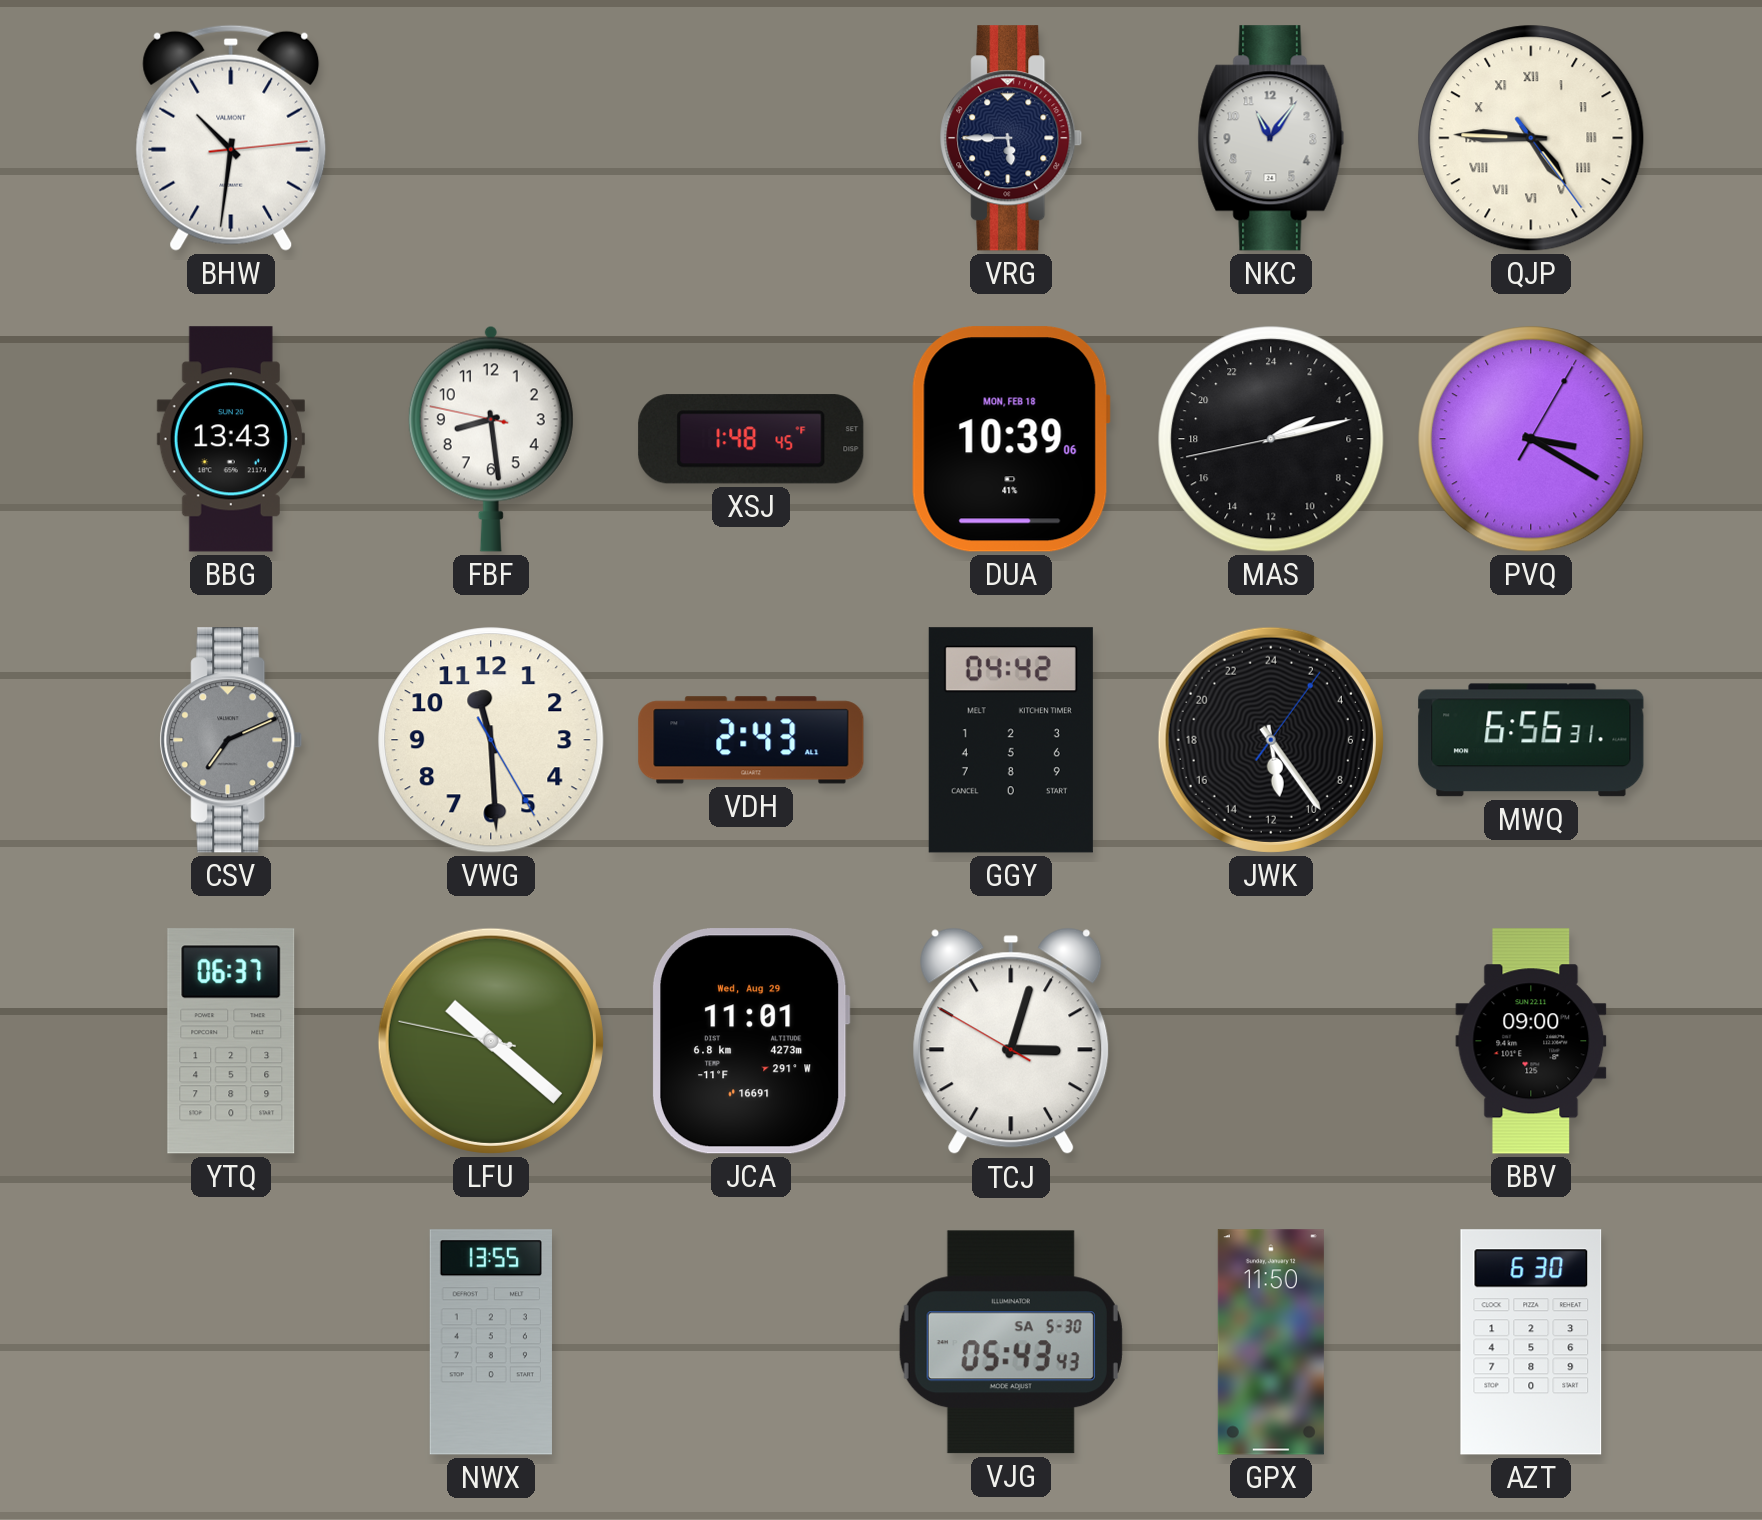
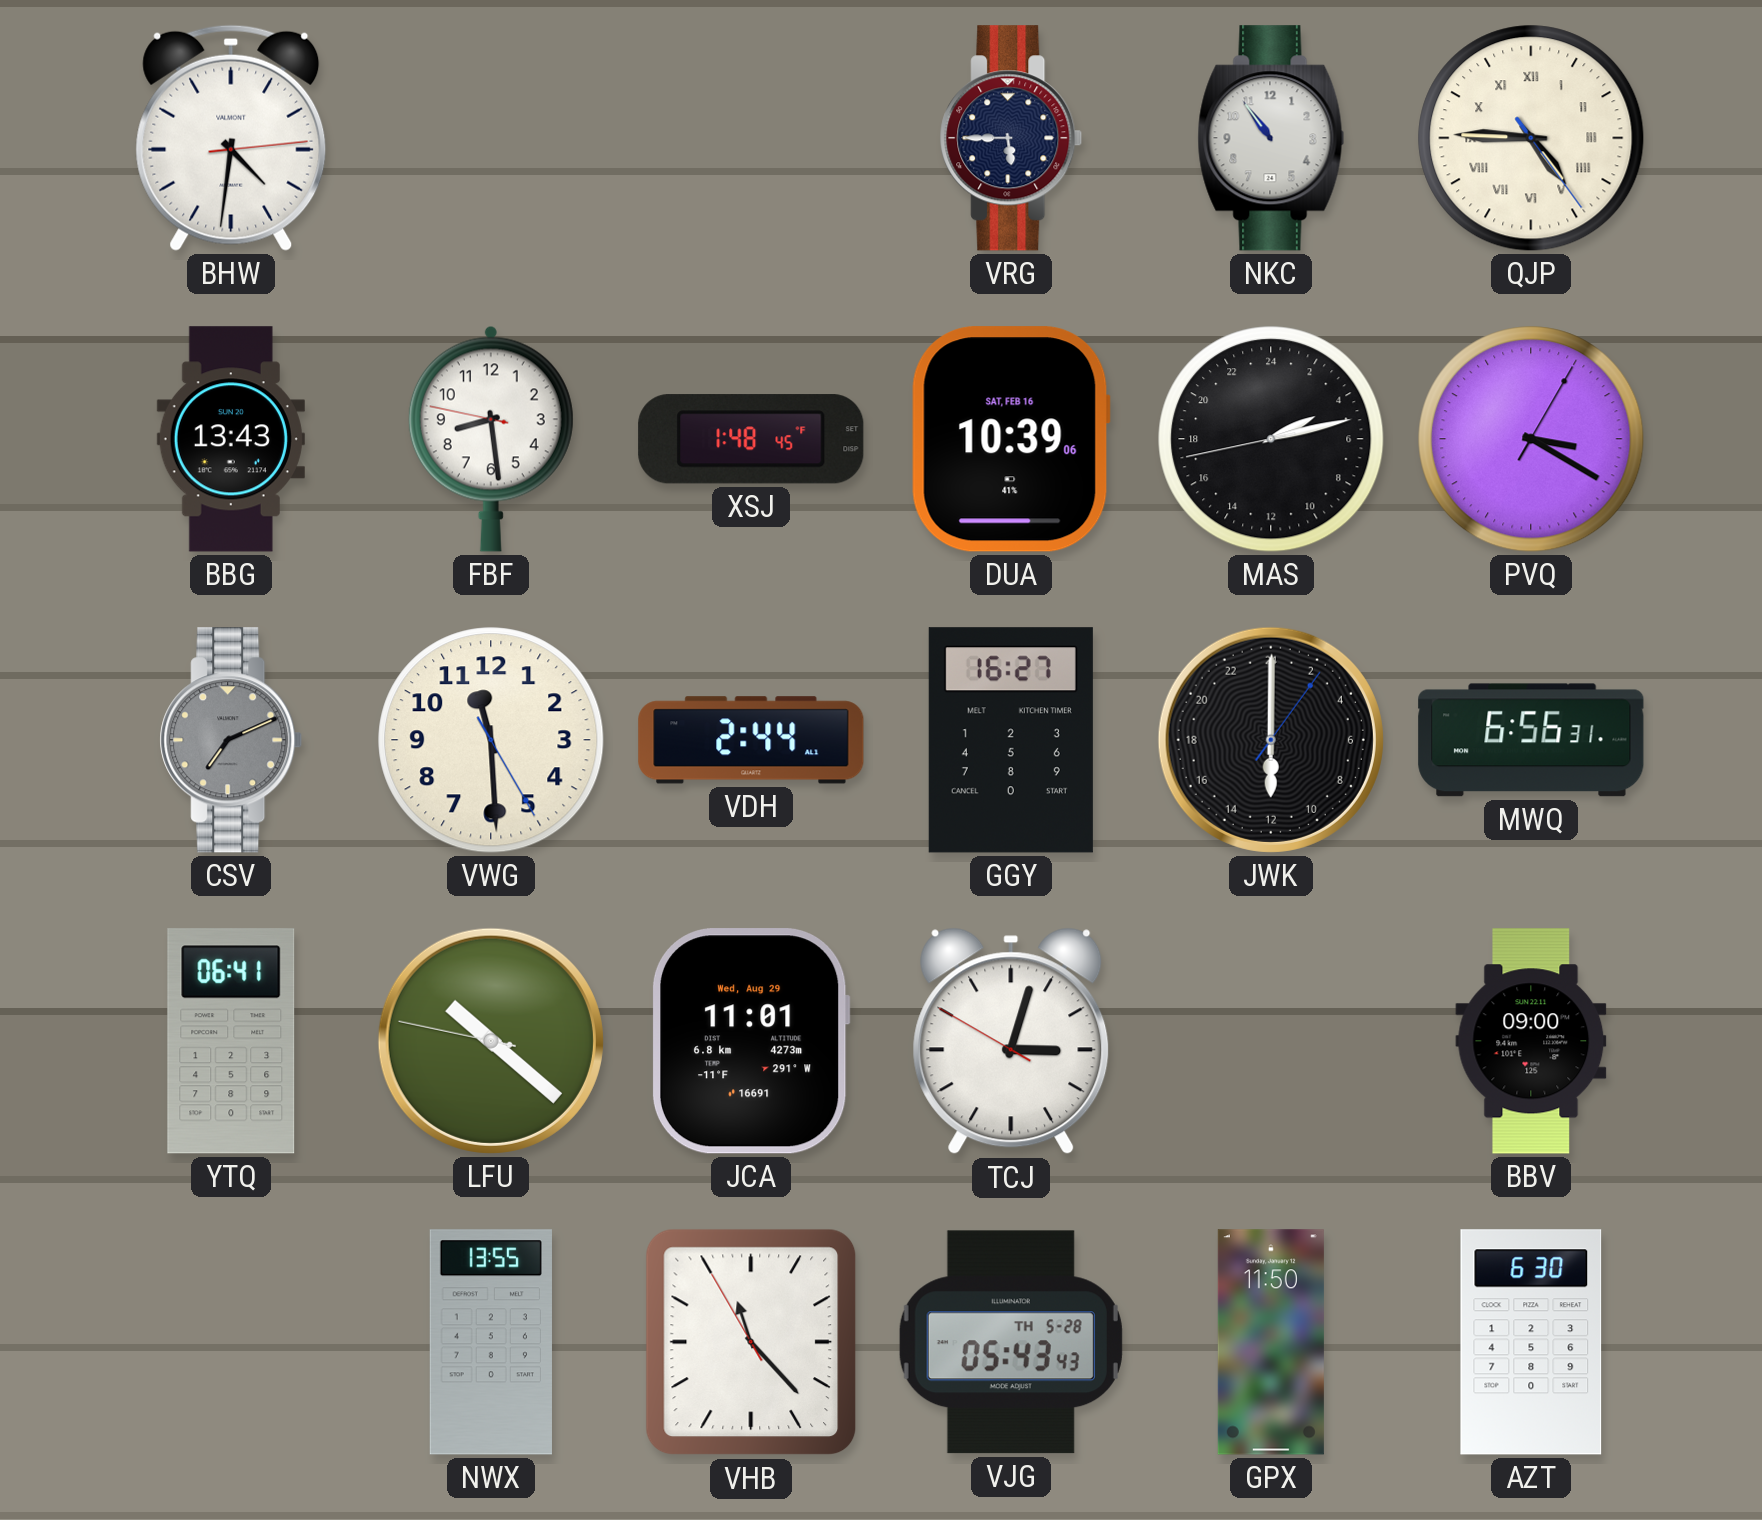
BHW: 10:31 -> 4:31 (231, 138)
NKC: 11:06 -> 10:54 (1271, 138)
DUA date: MON, FEB 18 -> SAT, FEB 16 (1011, 439)
VDH: 2:43 -> 2:44 (751, 740)
GGY: 04:42 -> 16:27 (1011, 740)
JWK: 11:24 -> 12:00 (1271, 740)
YTQ: 06:37 -> 06:41 (231, 1041)
VHB: none -> 11:22 (751, 1342)
VJG date: SA 5-30 -> TH 5-28 (1011, 1342)
